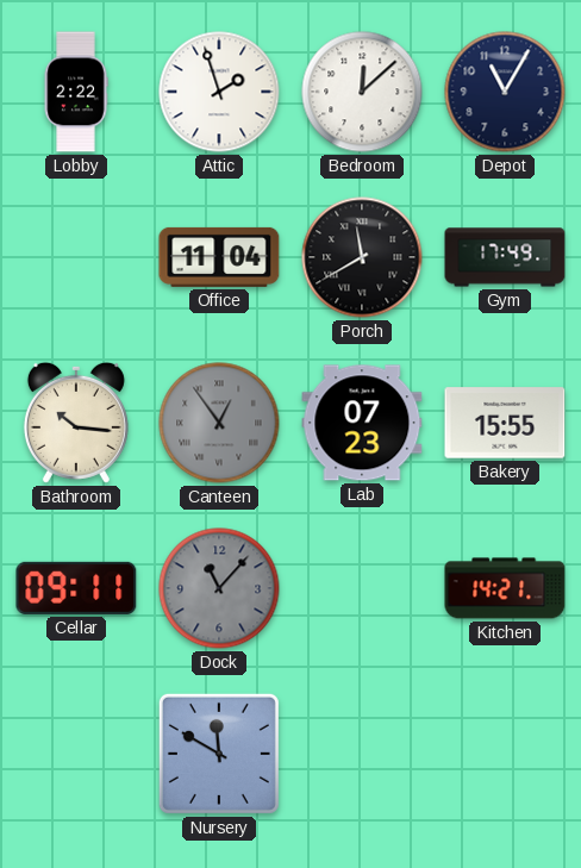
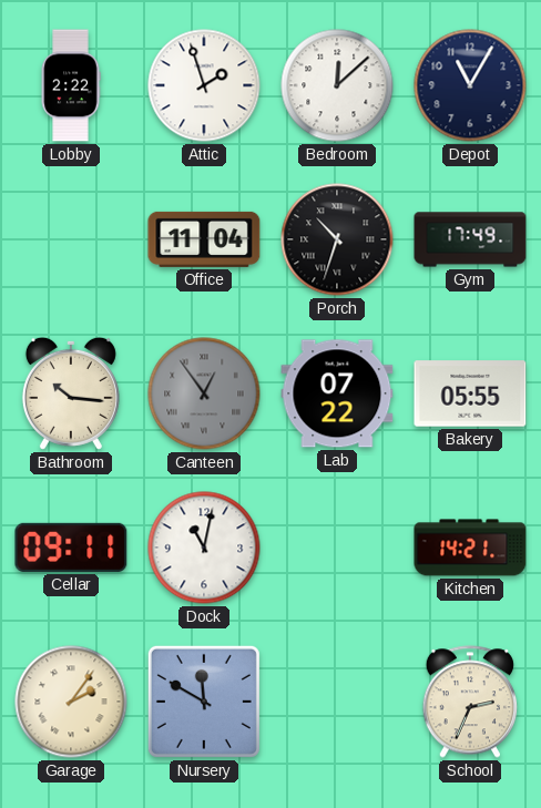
Porch: 11:40 -> 10:33 (337, 239)
Lab: 07:23 -> 07:22 (337, 393)
Bakery: 15:55 -> 05:55 (470, 393)
Dock: 11:07 -> 11:02 (204, 548)
Dock dial: grey -> white (204, 548)
Garage: none -> 2:06 (71, 702)
School: none -> 2:34 (469, 702)
